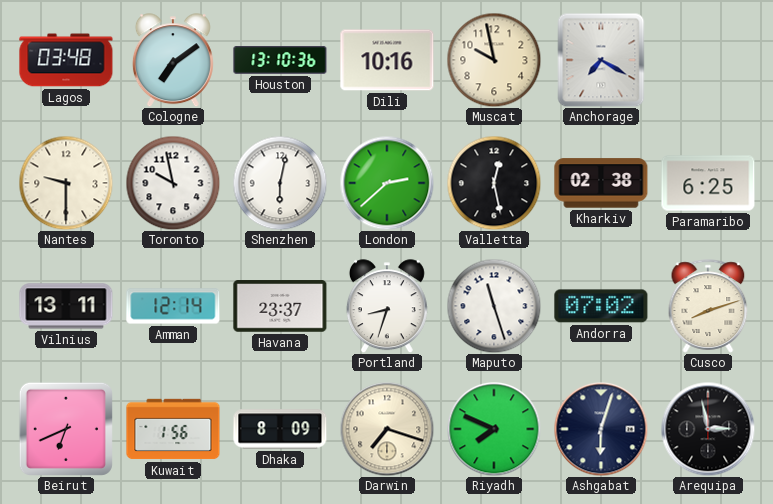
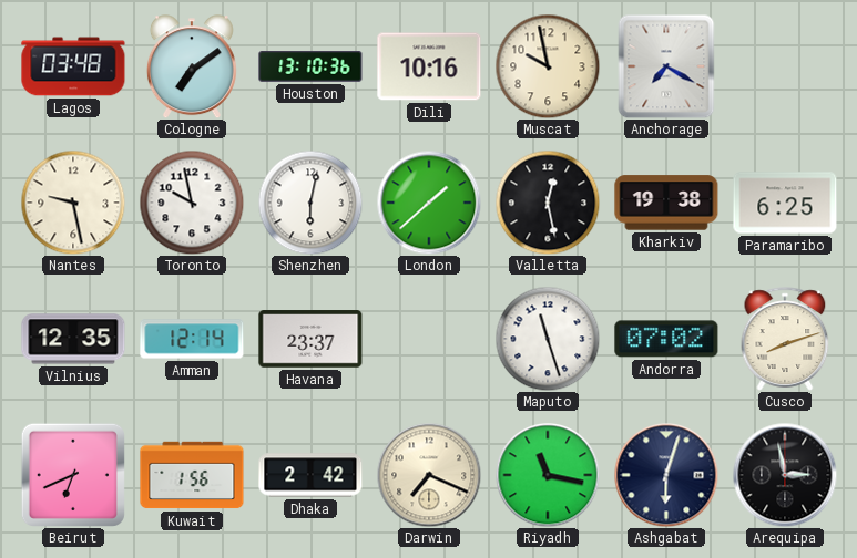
Nantes: 9:30 -> 9:28 (73, 203)
London: 2:38 -> 1:38 (429, 203)
Kharkiv: 02:38 -> 19:38 (666, 203)
Vilnius: 13:11 -> 12:35 (73, 339)
Portland: 8:33 -> none (387, 306)
Dhaka: 8:09 -> 2:42 (310, 475)
Darwin: 7:18 -> 7:19 (429, 475)
Riyadh: 7:49 -> 11:17 (548, 475)
